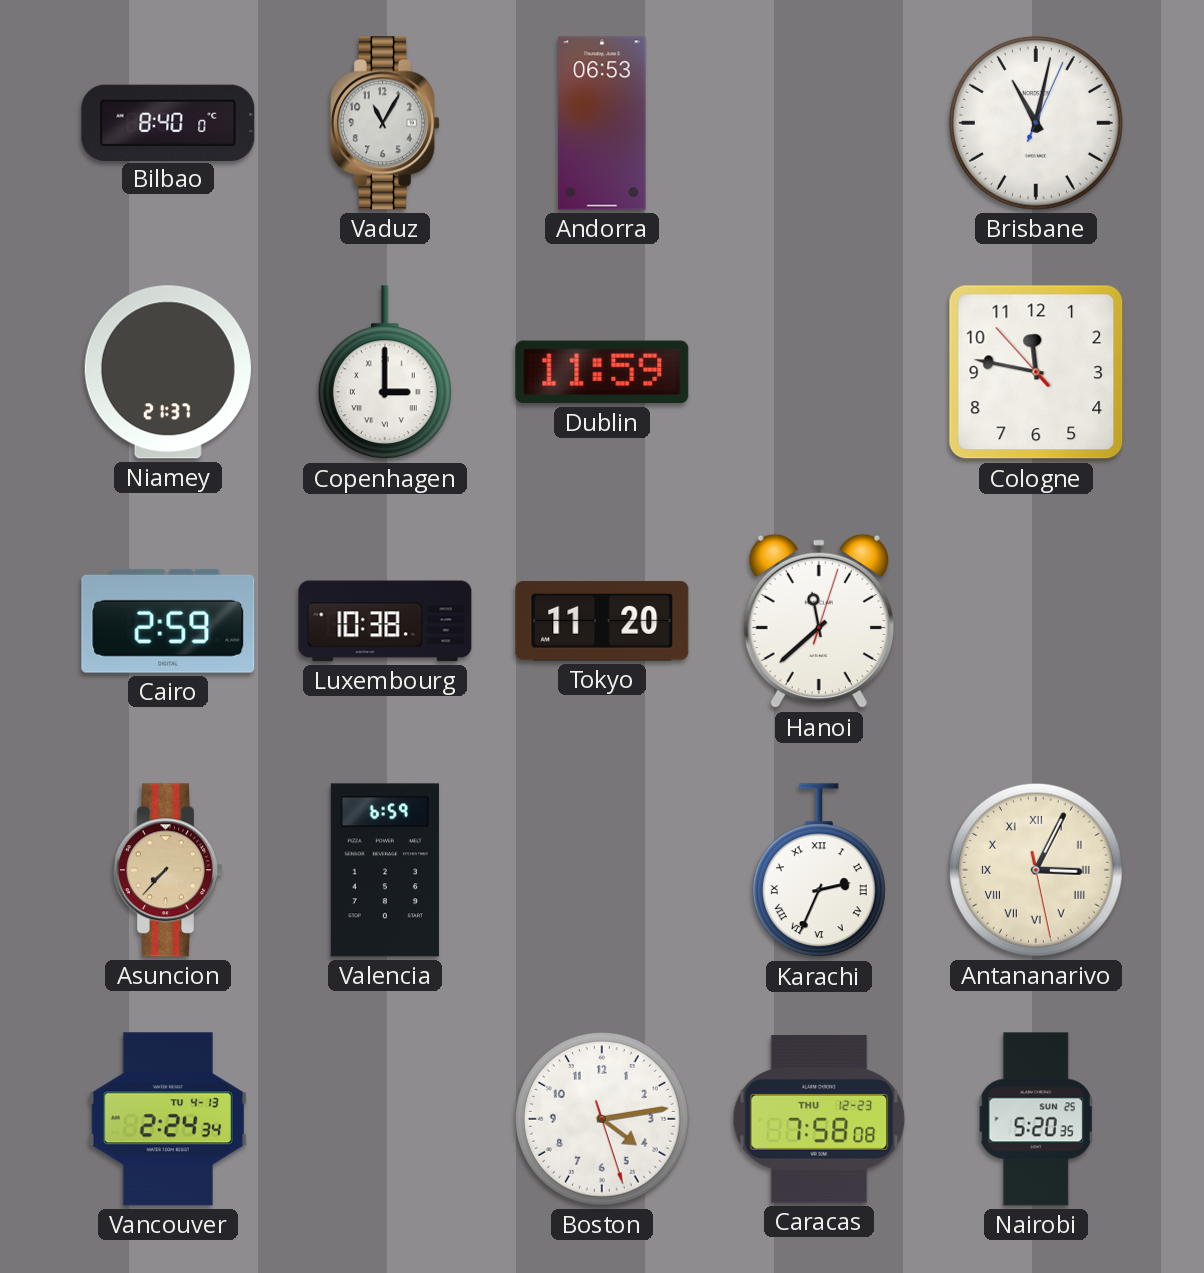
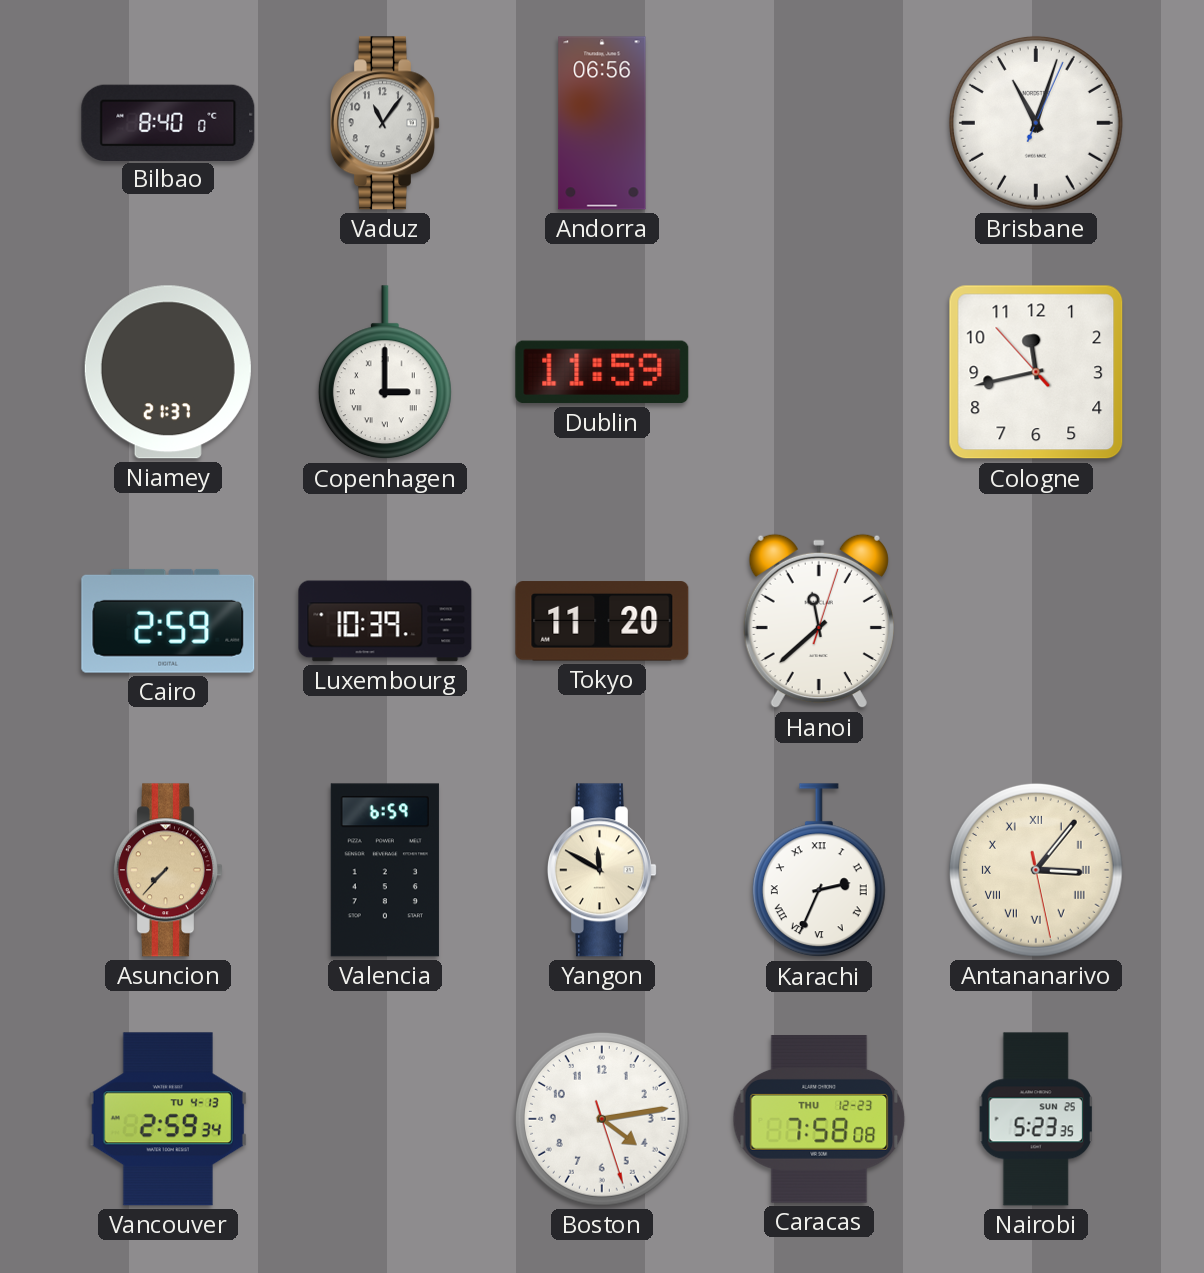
Vaduz: 11:05 -> 11:06 (385, 123)
Andorra: 06:53 -> 06:56 (602, 123)
Brisbane: 11:02 -> 11:03 (1036, 123)
Cologne: 11:46 -> 11:42 (1036, 372)
Luxembourg: 10:38 -> 10:39 (385, 621)
Yangon: none -> 11:50 (602, 870)
Antananarivo: 3:04 -> 3:06 (1036, 870)
Vancouver: 2:24 -> 2:59 (168, 1119)
Nairobi: 5:20 -> 5:23 (1036, 1119)
